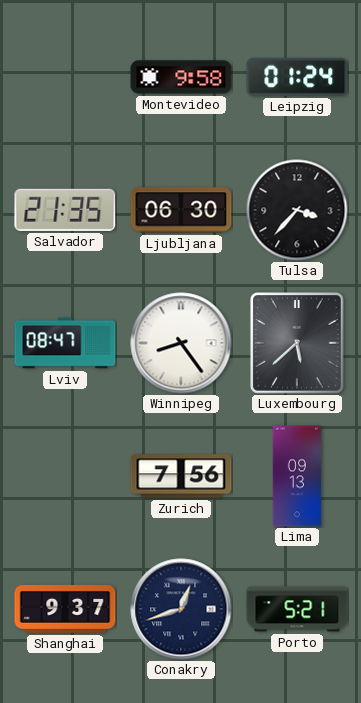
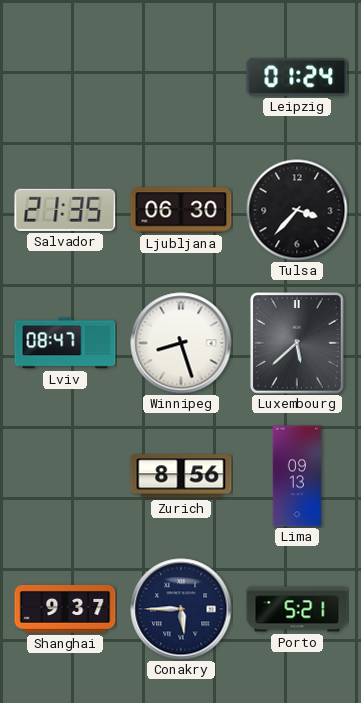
Montevideo: 9:58 -> none (181, 77)
Winnipeg: 8:24 -> 8:27 (181, 343)
Zurich: 7:56 -> 8:56 (181, 476)
Conakry: 12:42 -> 5:45 (181, 609)
